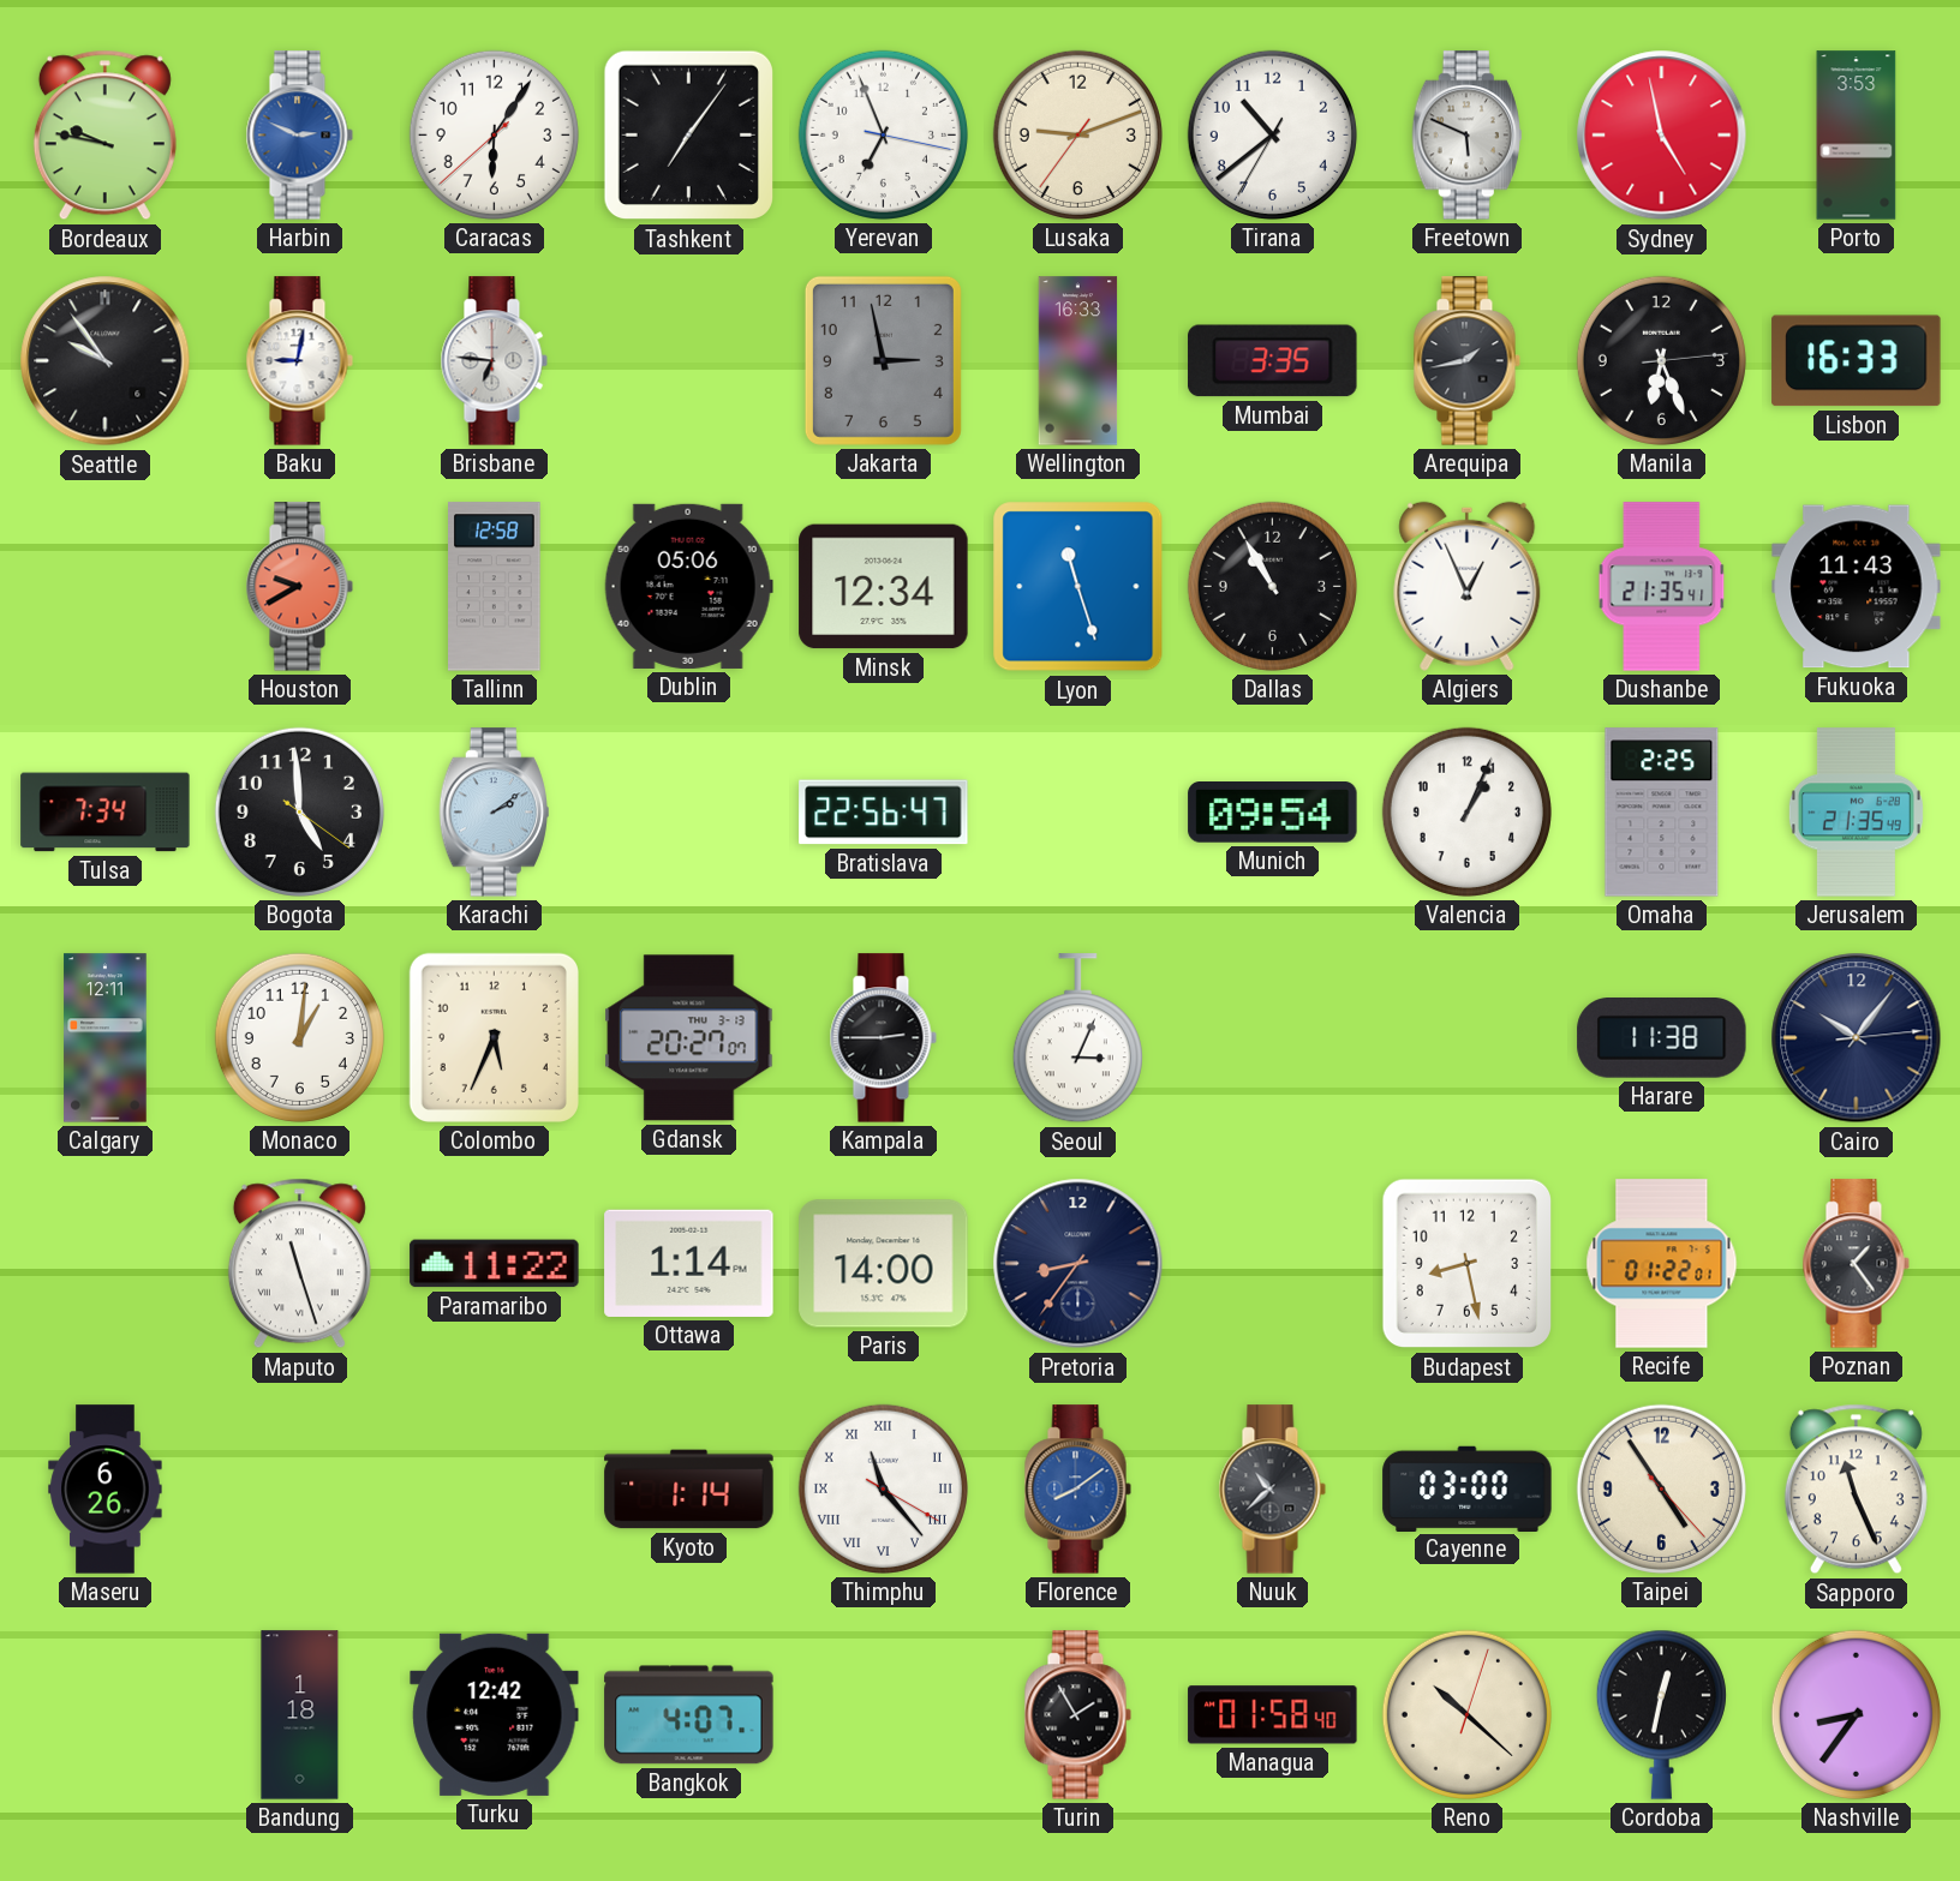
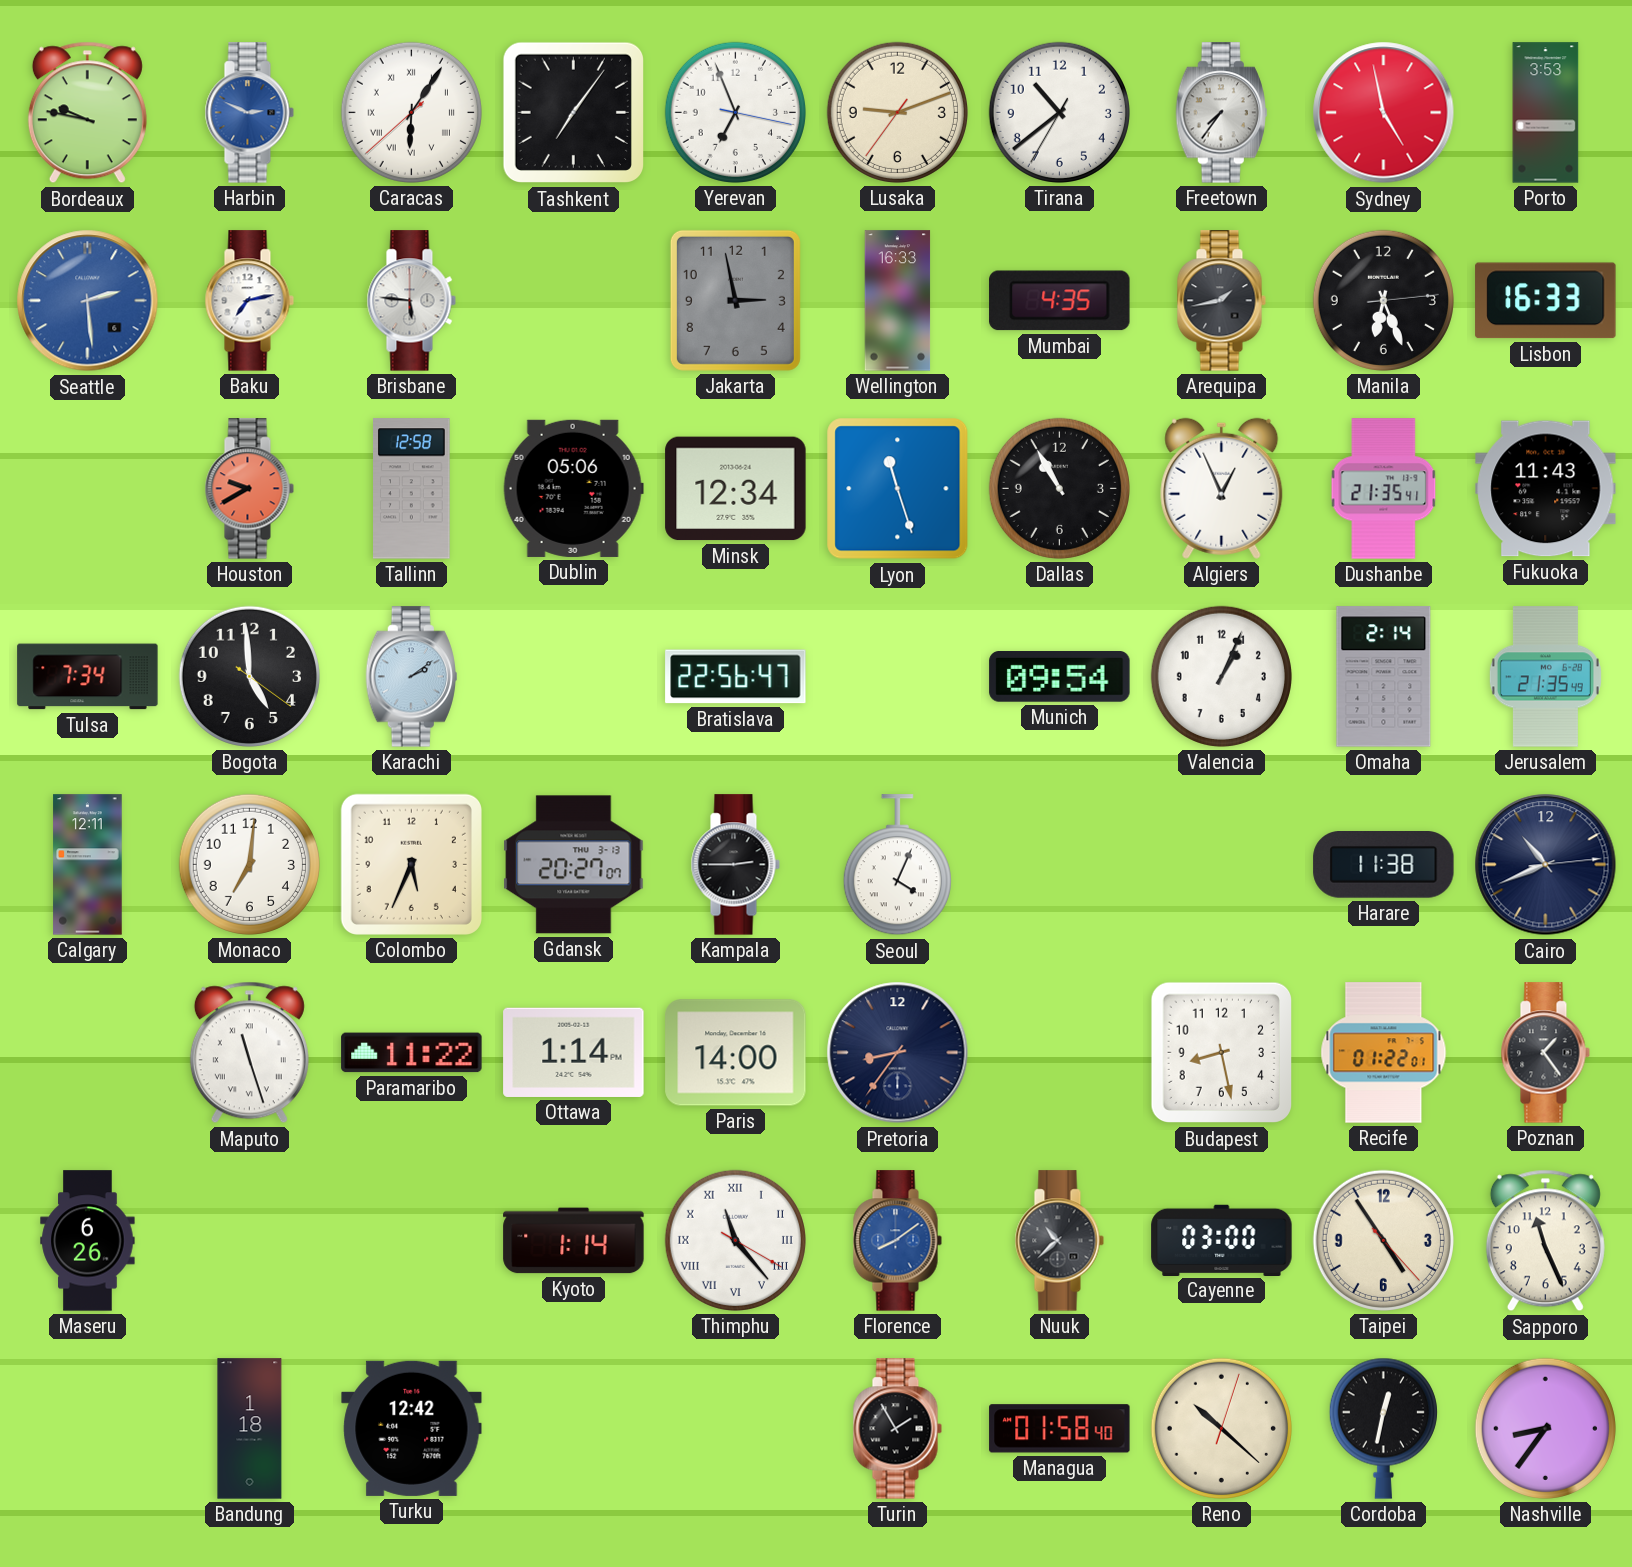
Caracas numerals: Arabic -> Roman (411, 112)
Freetown: 5:49 -> 7:36 (1221, 113)
Seattle: 9:54 -> 2:29 (88, 301)
Seattle dial: black -> blue (88, 301)
Baku: 9:02 -> 7:13 (249, 301)
Brisbane: 6:46 -> 5:46 (411, 301)
Mumbai: 3:35 -> 4:35 (1060, 301)
Omaha: 2:25 -> 2:14 (1384, 677)
Monaco: 1:01 -> 7:01 (249, 864)
Seoul: 3:04 -> 4:04 (897, 865)
Cairo: 10:06 -> 10:41 (1546, 865)
Bangkok: 4:07 -> none (689, 1715)
